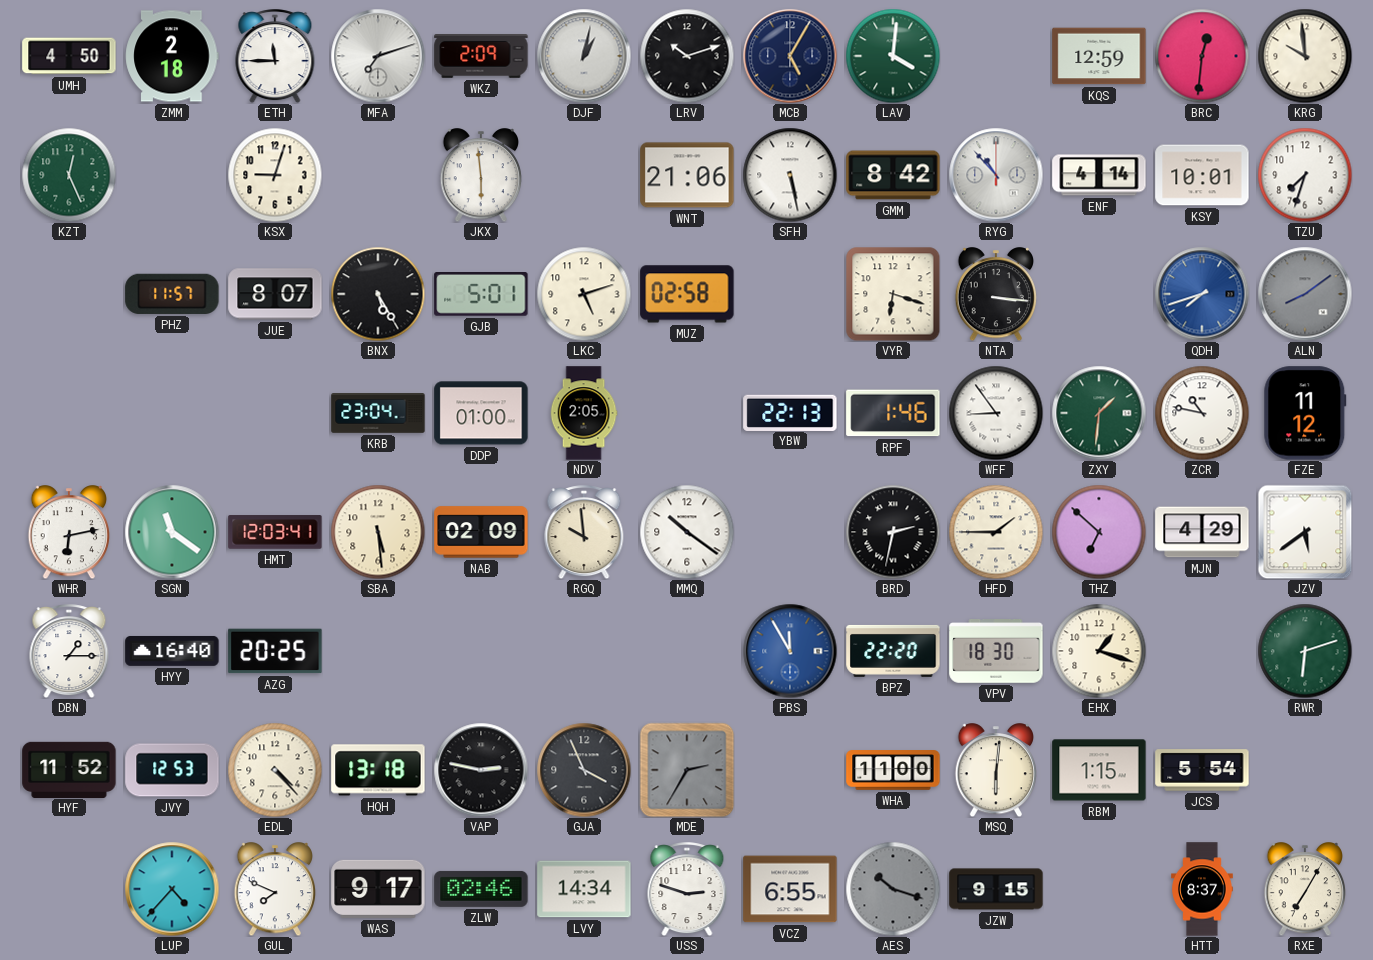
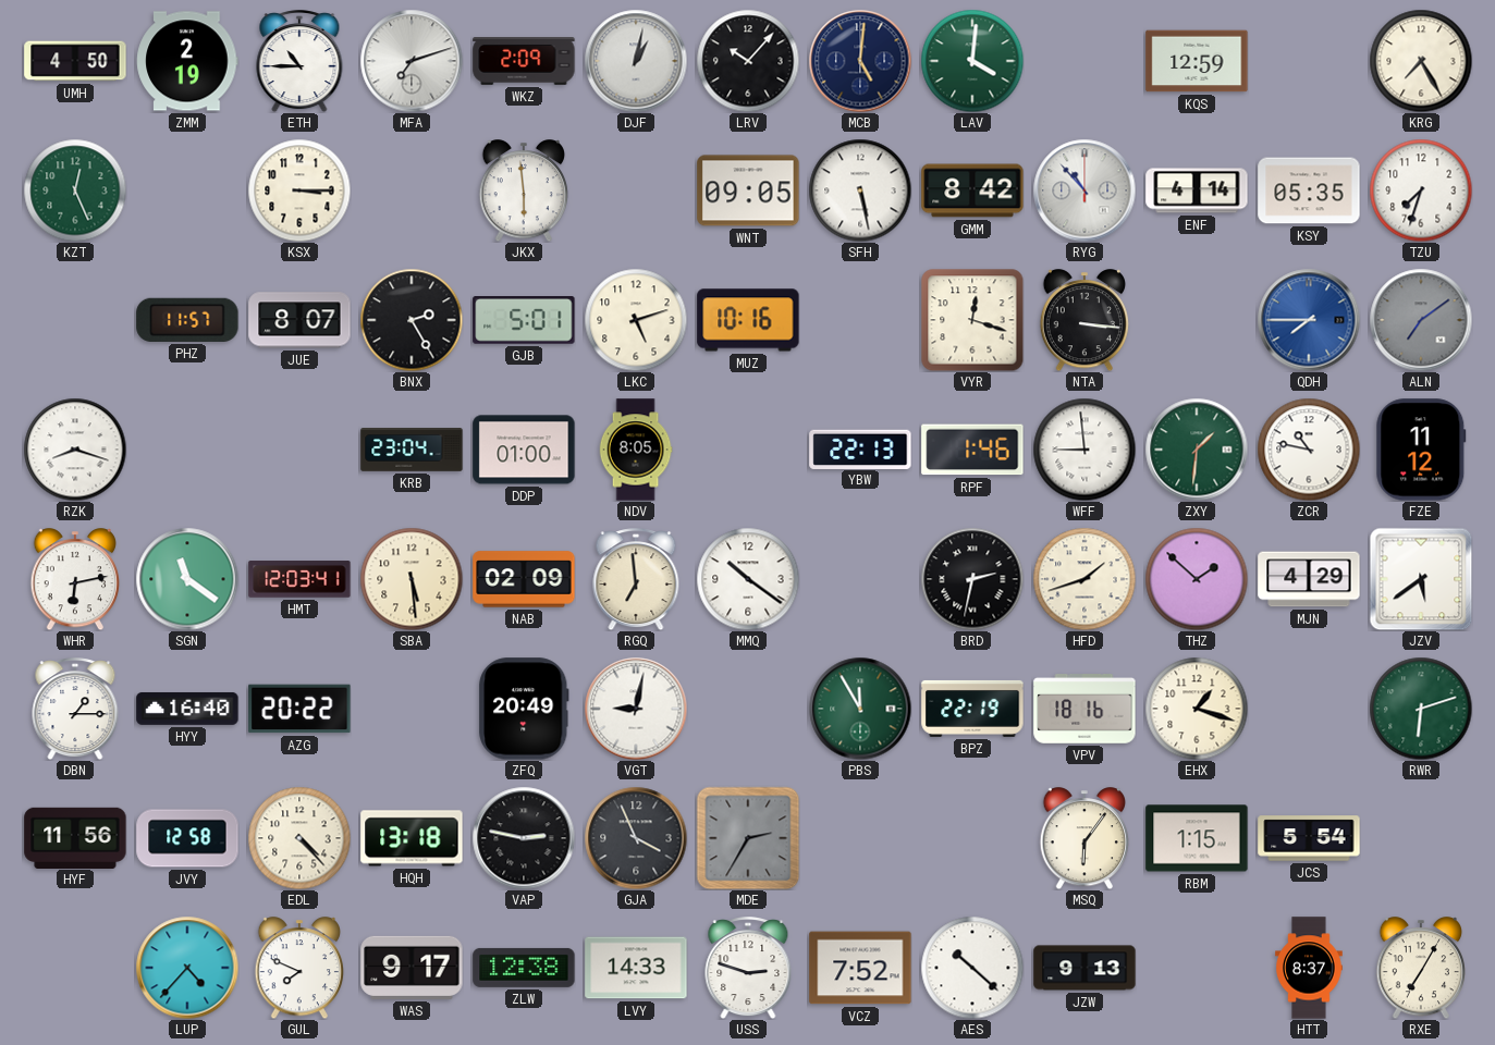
ZMM: 2:18 -> 2:19 (187, 61)
ETH: 11:45 -> 10:45 (299, 61)
LRV: 10:12 -> 10:07 (748, 61)
MCB: 5:05 -> 5:01 (860, 61)
BRC: 12:31 -> none (1202, 56)
KRG: 9:59 -> 7:25 (1421, 61)
KSX: 9:03 -> 3:15 (299, 190)
WNT: 21:06 -> 09:05 (748, 190)
KSY: 10:01 -> 05:35 (1309, 190)
BNX: 5:25 -> 2:25 (412, 320)
MUZ: 02:58 -> 10:16 (748, 320)
VYR: 6:18 -> 12:18 (972, 320)
QDH: 7:42 -> 7:45 (1309, 320)
ALN: 8:09 -> 7:09 (1421, 320)
RZK: none -> 8:18 (75, 450)
NDV: 2:05 -> 8:05 (636, 450)
WFF: 8:54 -> 8:59 (1085, 450)
RGQ: 9:59 -> 6:59 (636, 579)
HFD: 1:45 -> 1:42 (1085, 579)
THZ: 6:52 -> 1:52 (1197, 579)
AZG: 20:25 -> 20:22 (299, 709)
ZFQ: none -> 20:49 (524, 709)
VGT: none -> 9:02 (636, 709)
PBS dial: blue -> green (860, 709)
BPZ: 22:20 -> 22:19 (972, 709)
VPV: 18:30 -> 18:16 (1085, 710)
HYF: 11:52 -> 11:56 (75, 837)
JVY: 12:53 -> 12:58 (187, 838)
WHA: 11:00 -> none (893, 770)
MSQ: 6:01 -> 6:06 (1085, 838)
ZLW: 02:46 -> 12:38 (524, 968)
LVY: 14:34 -> 14:33 (636, 968)
VCZ: 6:55 -> 7:52 (860, 968)
AES: 10:18 -> 10:22 (972, 968)
AES dial: grey -> white (972, 968)
JZW: 9:15 -> 9:13 (1085, 968)
